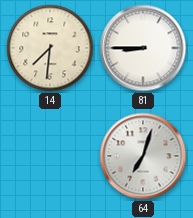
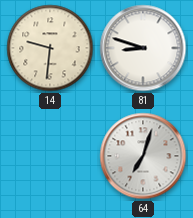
14: 7:31 -> 9:31 (50, 48)
81: 8:45 -> 8:48 (143, 48)
